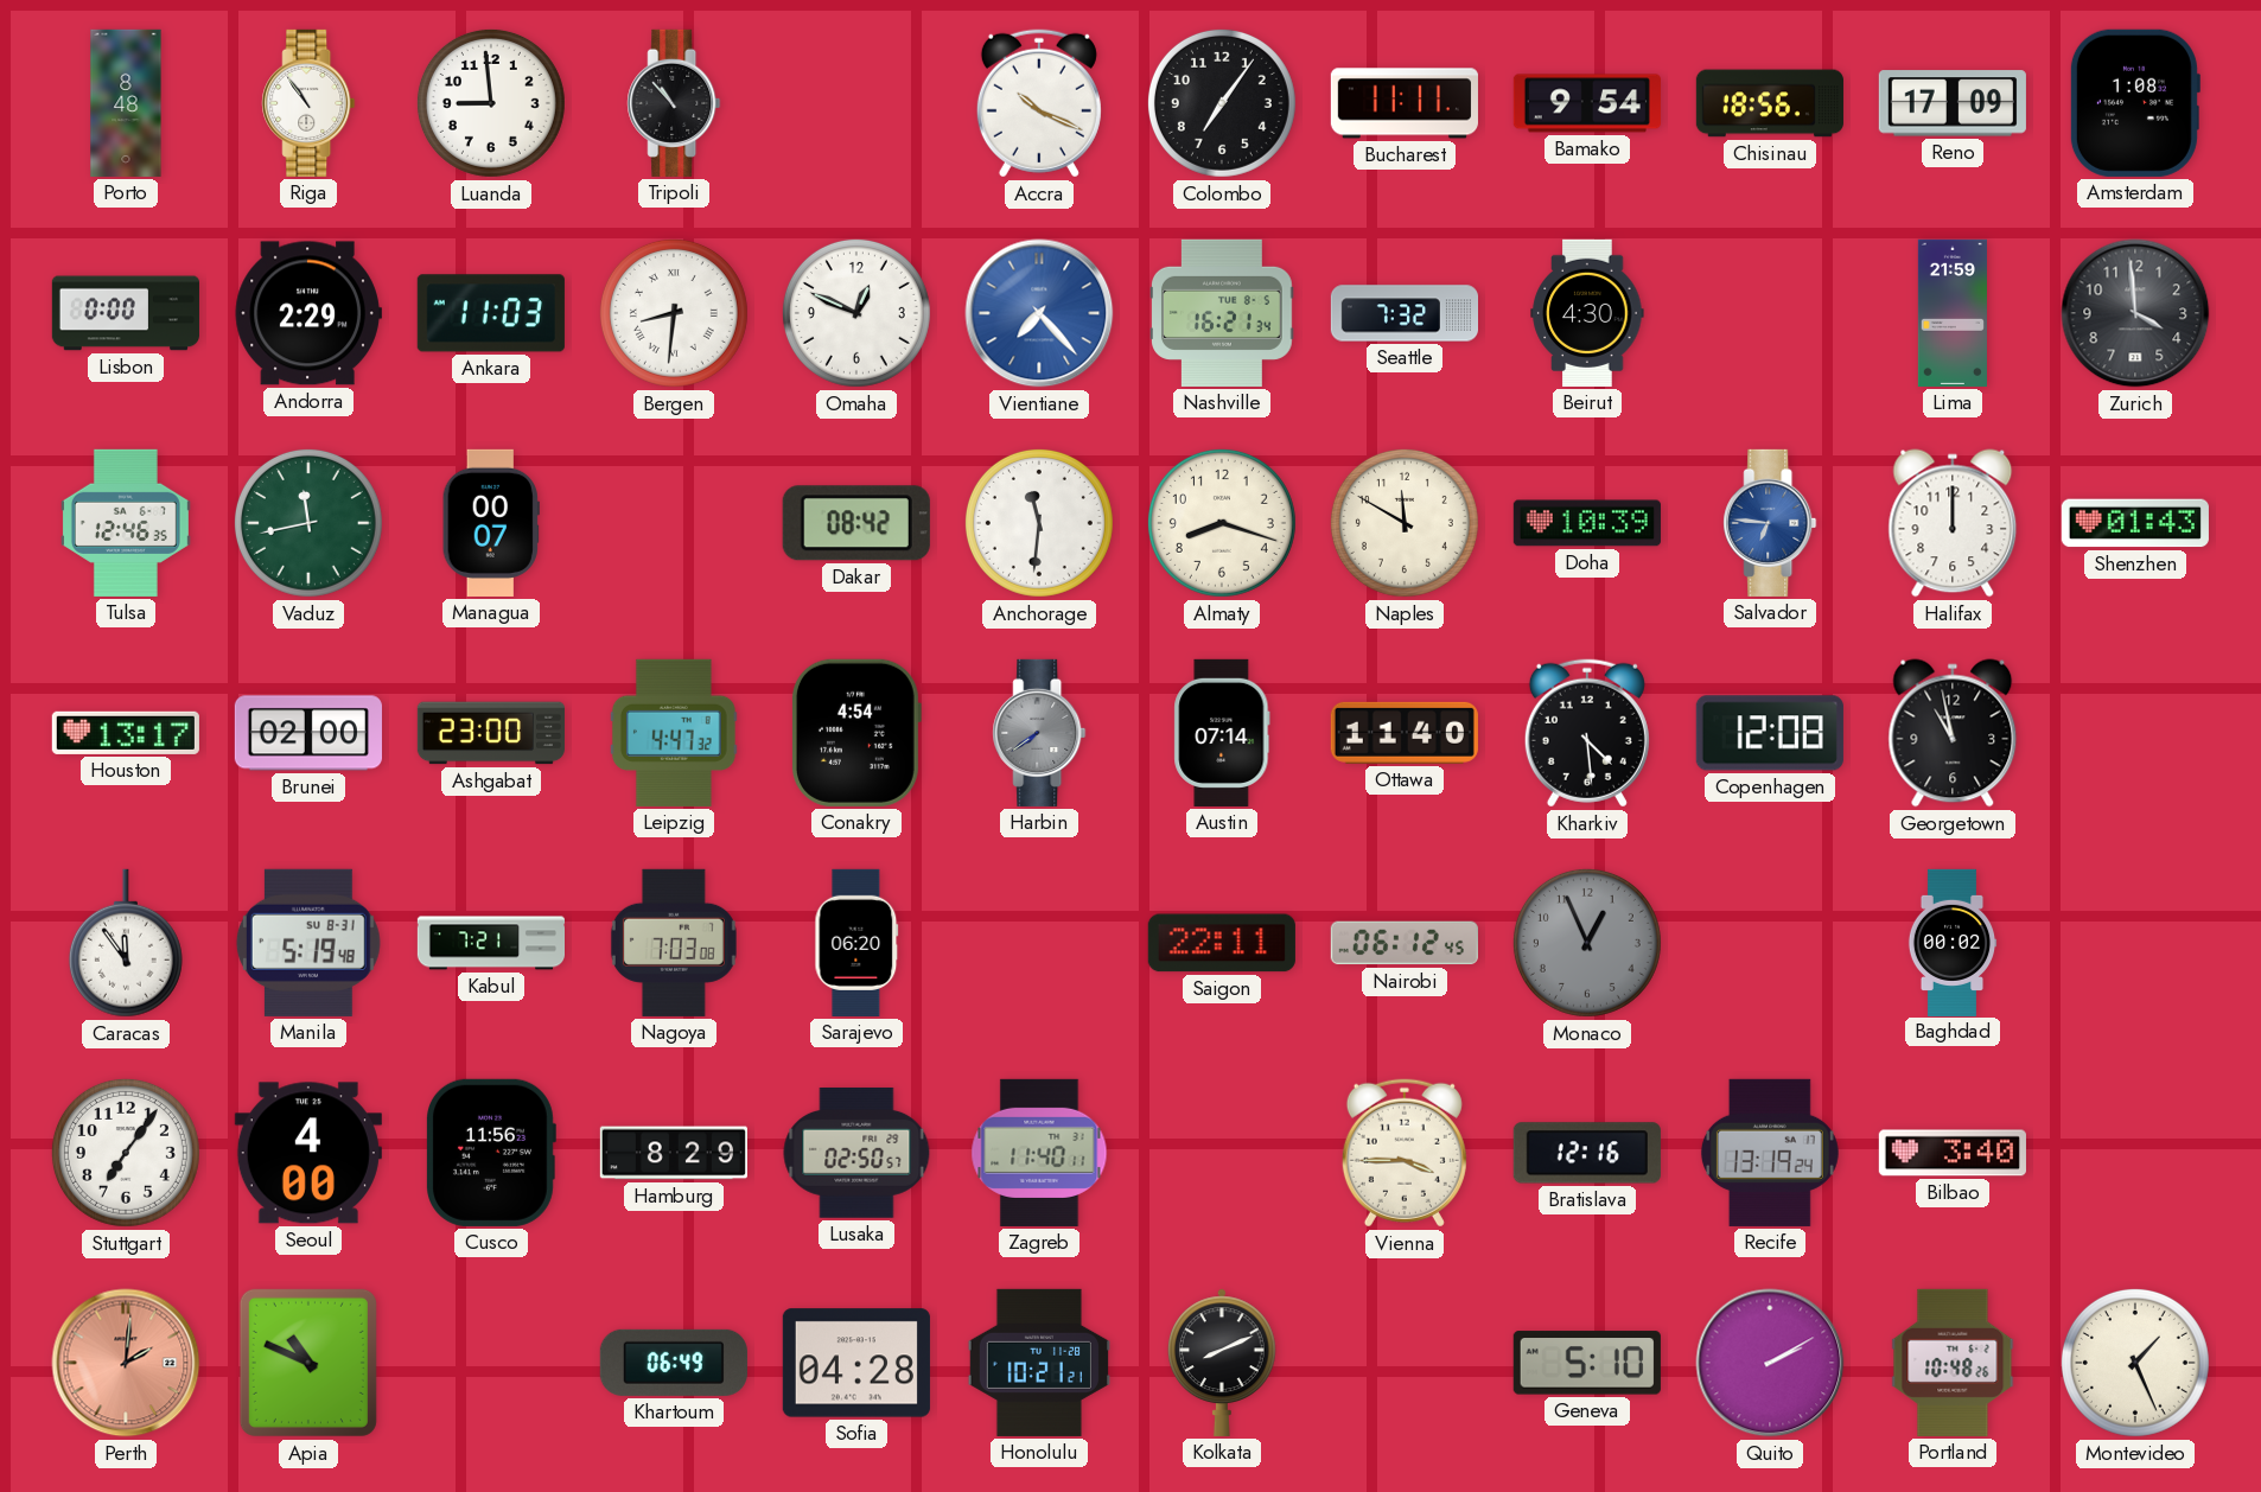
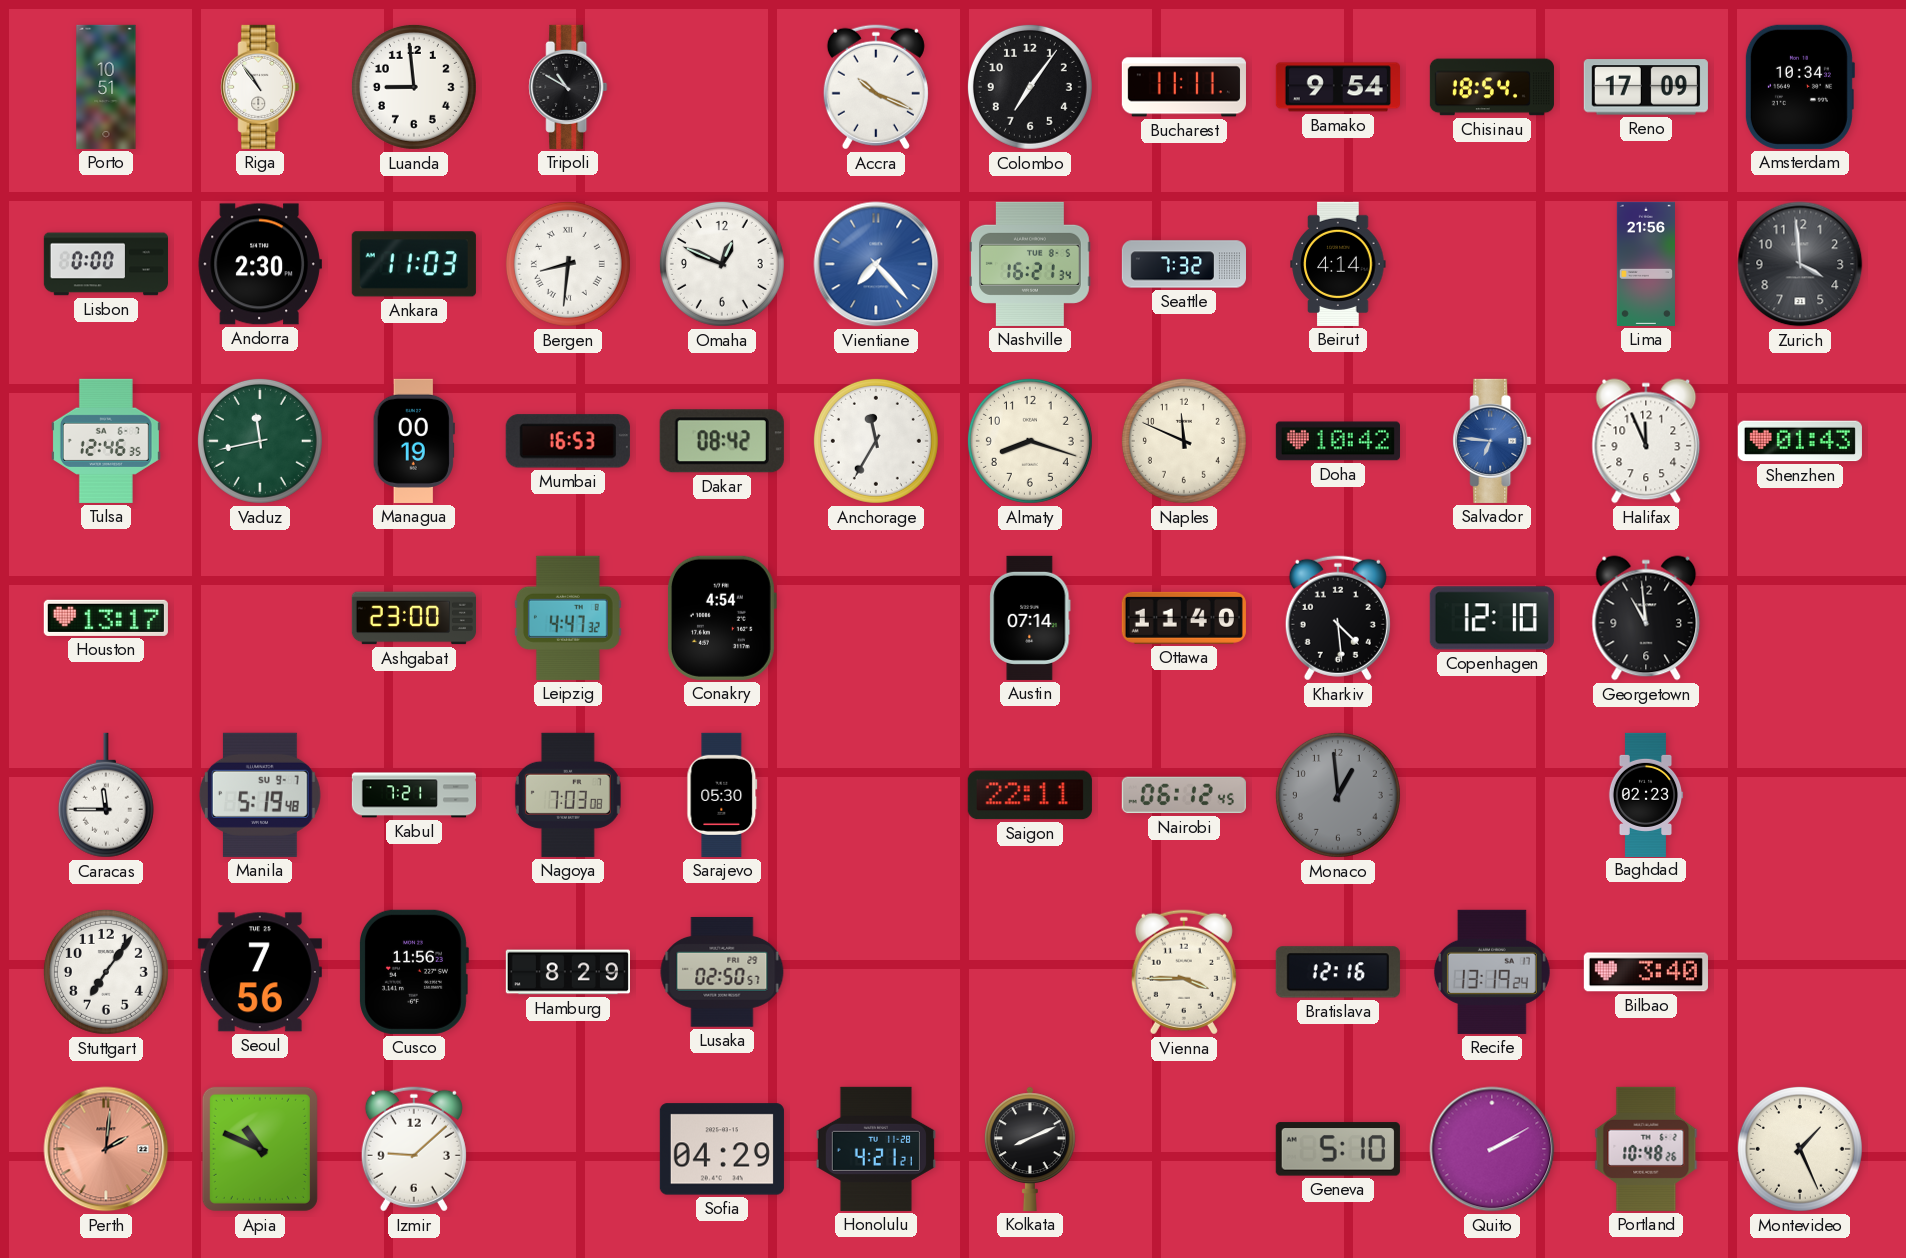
Porto: 8:48 -> 10:51 (106, 87)
Tripoli: 10:53 -> 10:50 (568, 87)
Chisinau: 18:56 -> 18:54 (1492, 87)
Amsterdam: 1:08 -> 10:34 (1799, 87)
Andorra: 2:29 -> 2:30 (260, 264)
Beirut: 4:30 -> 4:14 (1338, 264)
Lima: 21:59 -> 21:56 (1646, 264)
Managua: 00:07 -> 00:19 (414, 441)
Mumbai: none -> 16:53 (568, 441)
Anchorage: 11:31 -> 11:35 (876, 441)
Naples: 11:50 -> 11:49 (1184, 441)
Doha: 10:39 -> 10:42 (1338, 441)
Halifax: 12:00 -> 11:56 (1646, 441)
Brunei: 02:00 -> none (308, 733)
Harbin: 7:39 -> none (1039, 733)
Copenhagen: 12:08 -> 12:10 (1492, 618)
Georgetown: 10:58 -> 10:59 (1646, 618)
Caracas: 11:54 -> 11:45 (106, 795)
Manila date: SU 8-31 -> SU 9-7 (260, 795)
Sarajevo: 06:20 -> 05:30 (722, 795)
Monaco: 12:56 -> 12:59 (1338, 795)
Baghdad: 00:02 -> 02:23 (1646, 794)
Seoul: 4:00 -> 7:56 (260, 972)
Zagreb: 11:40 -> none (1039, 1153)
Izmir: none -> 9:08 (414, 1149)
Khartoum: 06:49 -> none (674, 1363)
Sofia: 04:28 -> 04:29 (722, 1149)
Honolulu: 10:21 -> 4:21 (876, 1149)
